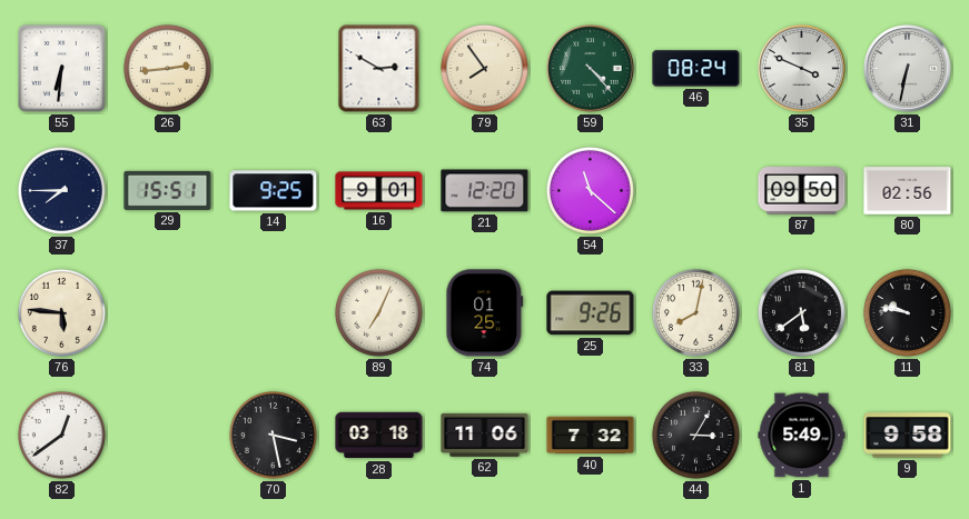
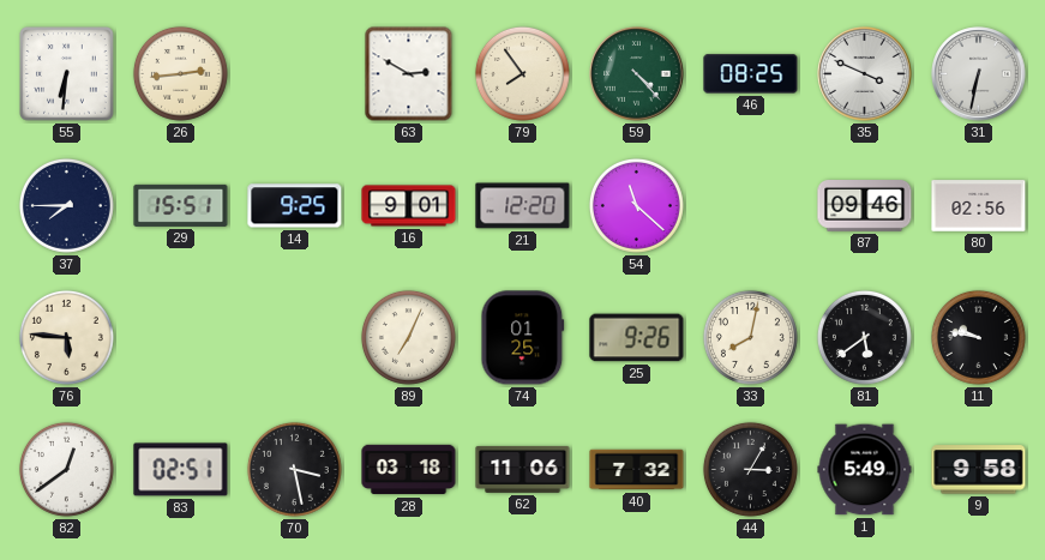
46: 08:24 -> 08:25 (751, 74)
87: 09:50 -> 09:46 (865, 206)
83: none -> 02:51 (181, 470)
